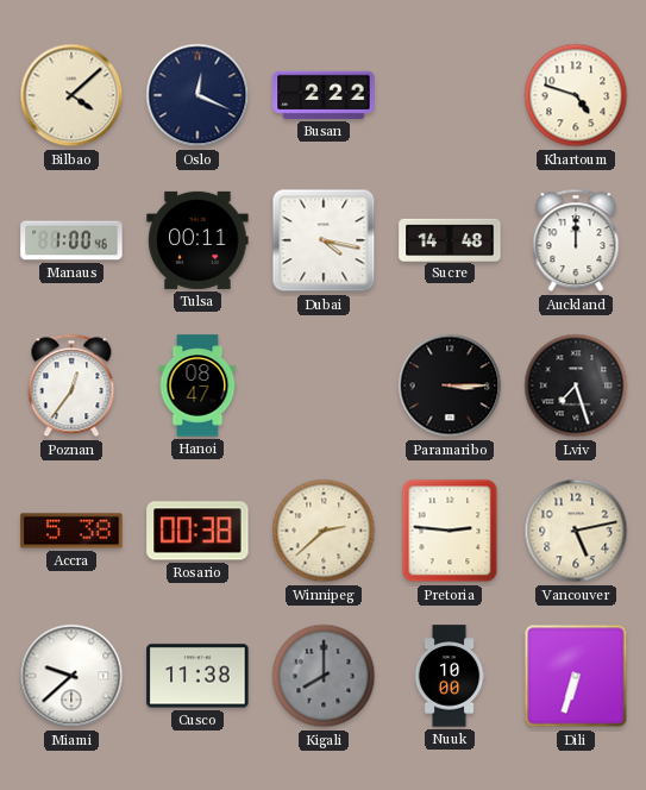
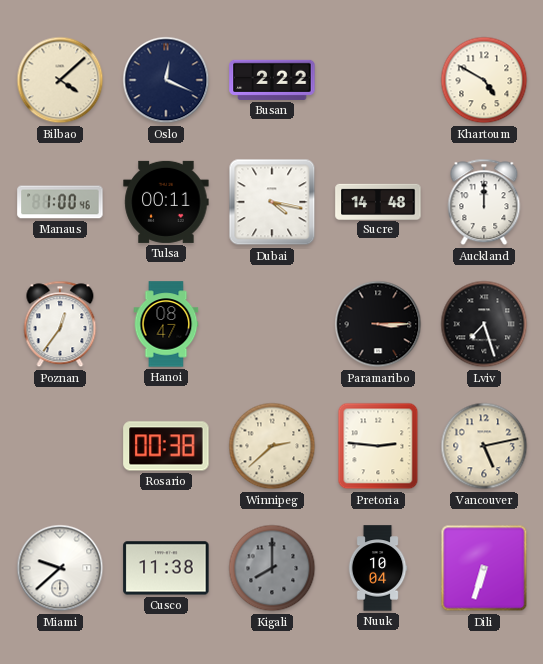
Khartoum: 4:48 -> 4:50 (484, 80)
Accra: 5:38 -> none (71, 531)
Nuuk: 10:00 -> 10:04 (378, 568)
